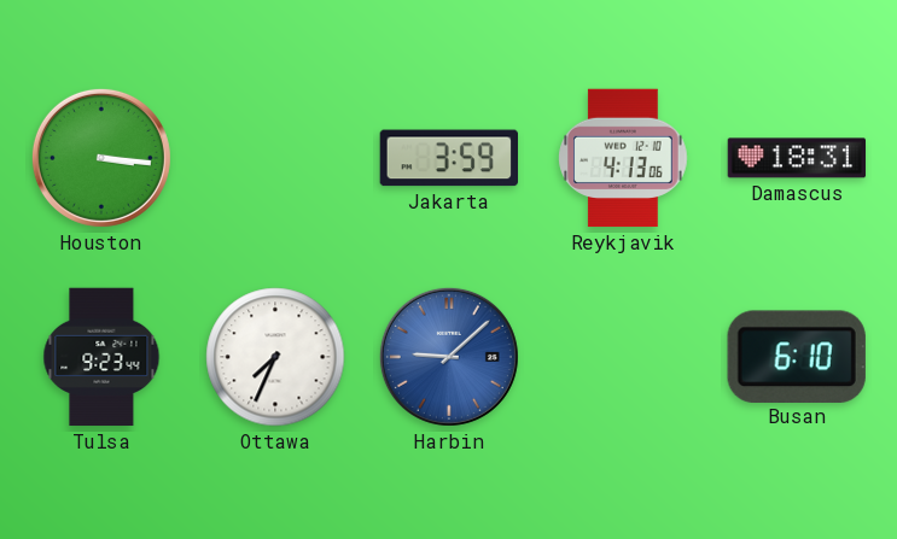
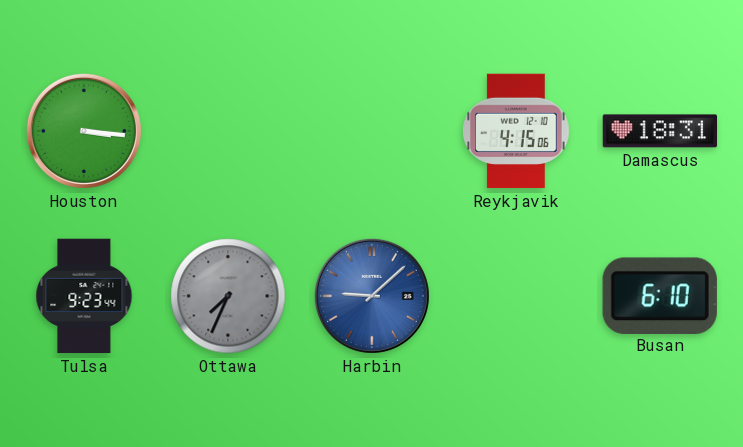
Jakarta: 3:59 -> none (448, 158)
Reykjavik: 4:13 -> 4:15 (516, 131)
Ottawa dial: white -> grey (228, 296)
